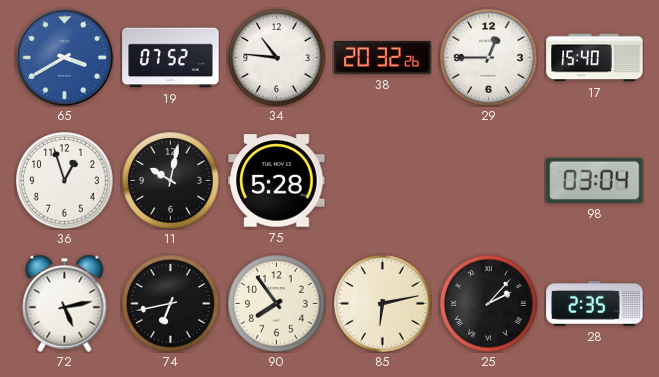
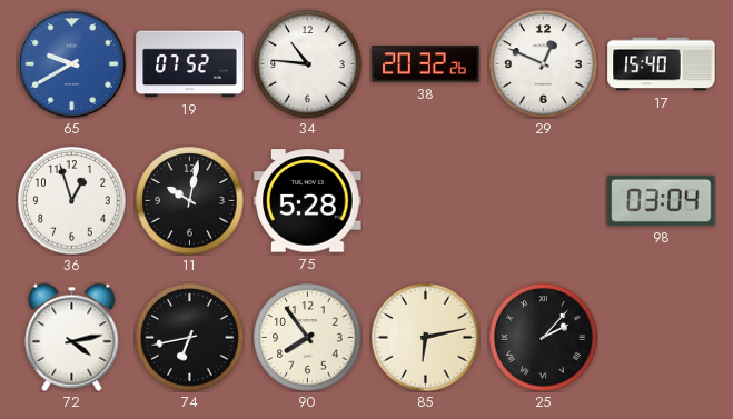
65: 3:40 -> 9:40 (72, 64)
29: 12:45 -> 12:49 (544, 64)
72: 5:13 -> 4:13 (72, 337)
28: 2:35 -> none (595, 304)
